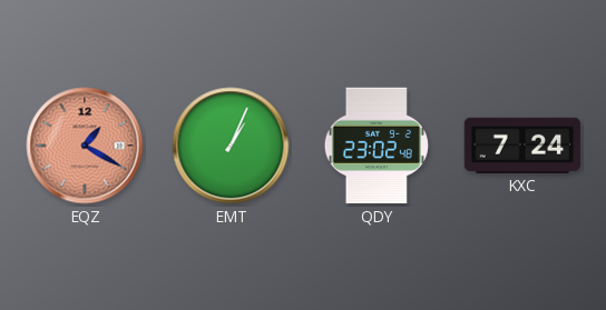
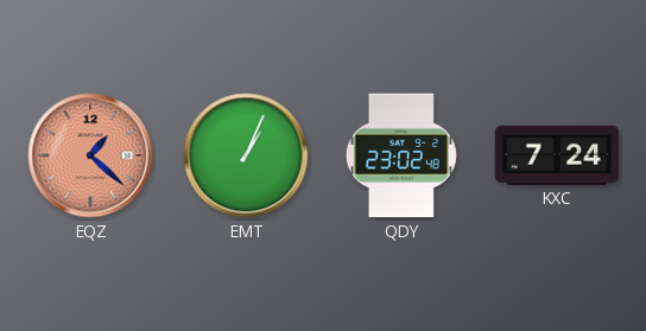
EQZ: 1:20 -> 1:22 (90, 155)
